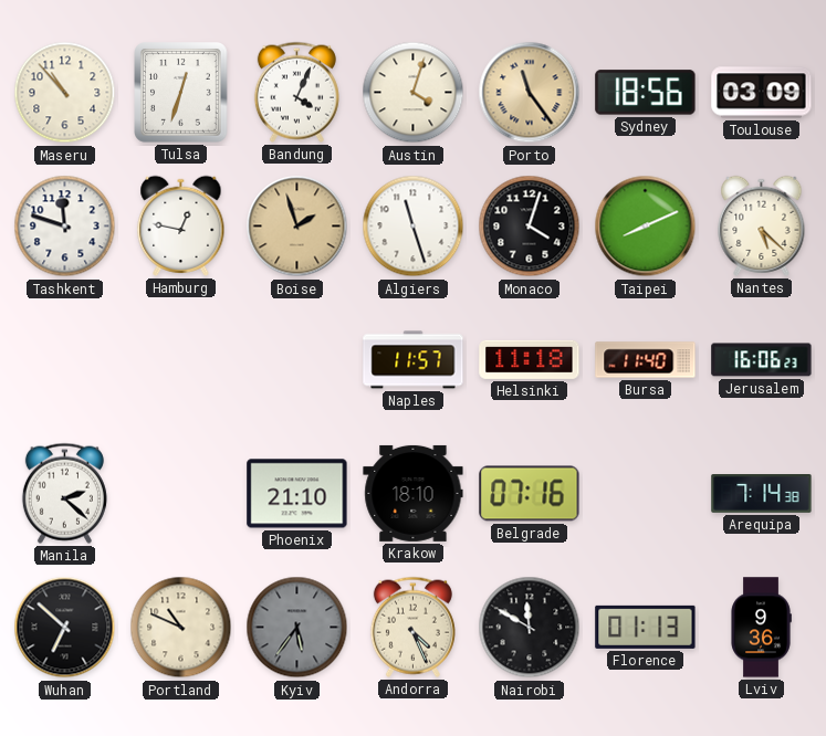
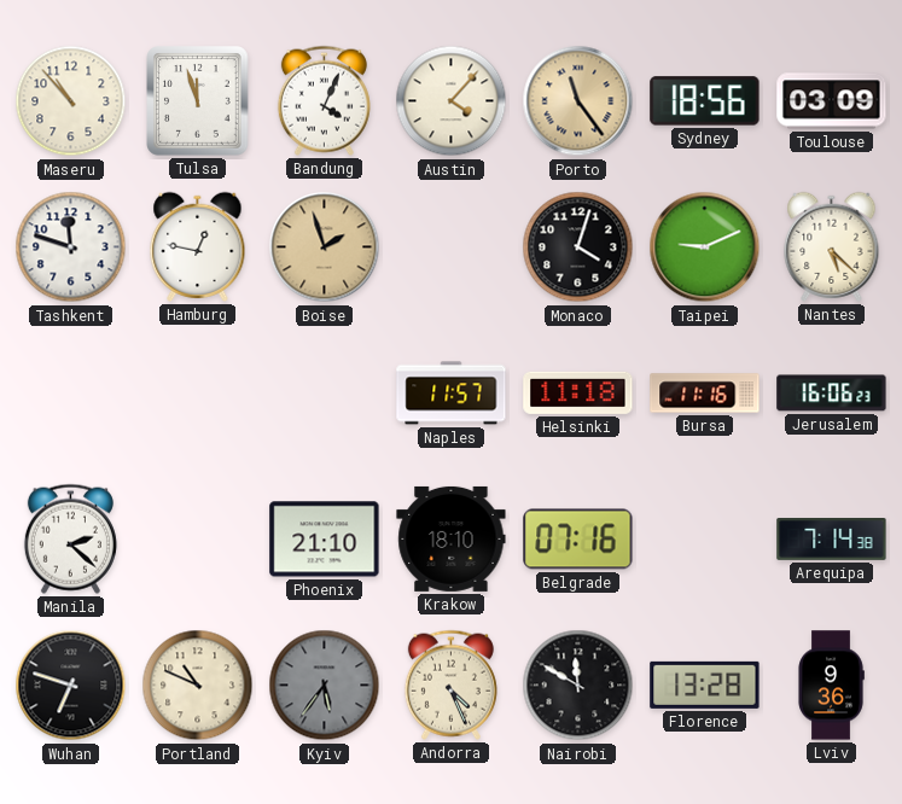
Tulsa: 12:33 -> 11:57 (198, 101)
Austin: 4:03 -> 4:07 (452, 101)
Algiers: 11:27 -> none (414, 227)
Taipei: 8:11 -> 9:11 (705, 247)
Bursa: 11:40 -> 11:16 (705, 394)
Wuhan: 6:52 -> 6:48 (71, 686)
Florence: 01:13 -> 13:28 (705, 684)
